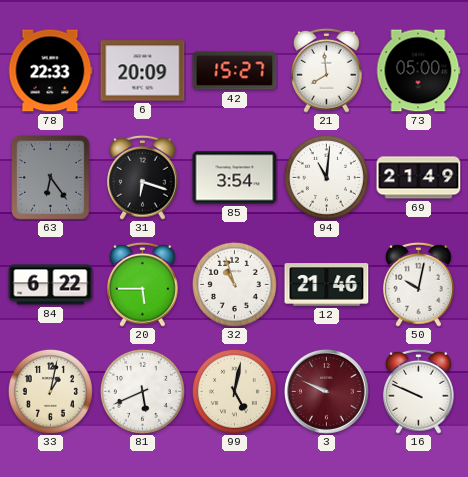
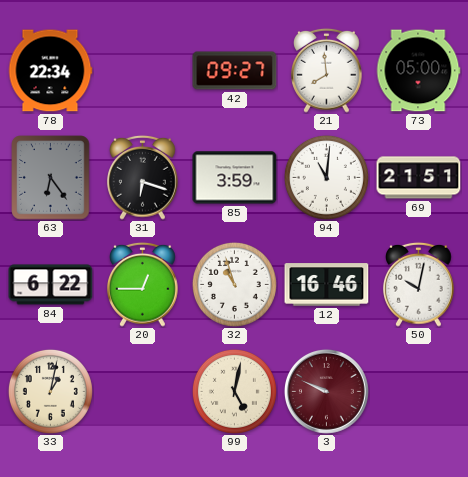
78: 22:33 -> 22:34 (50, 71)
6: 20:09 -> none (143, 71)
42: 15:27 -> 09:27 (235, 71)
85: 3:54 -> 3:59 (235, 178)
69: 21:49 -> 21:51 (419, 178)
20: 5:45 -> 12:45 (143, 284)
12: 21:46 -> 16:46 (327, 285)
81: 5:41 -> none (142, 391)
16: 9:49 -> none (419, 391)
